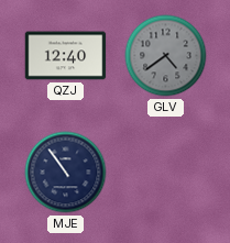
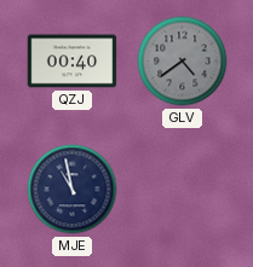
QZJ: 12:40 -> 00:40 (73, 62)
MJE: 10:54 -> 10:58 (73, 190)
